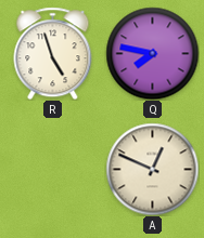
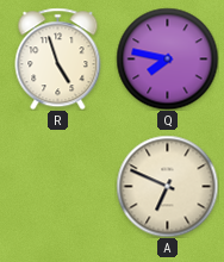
A: 12:49 -> 6:49 (167, 186)
